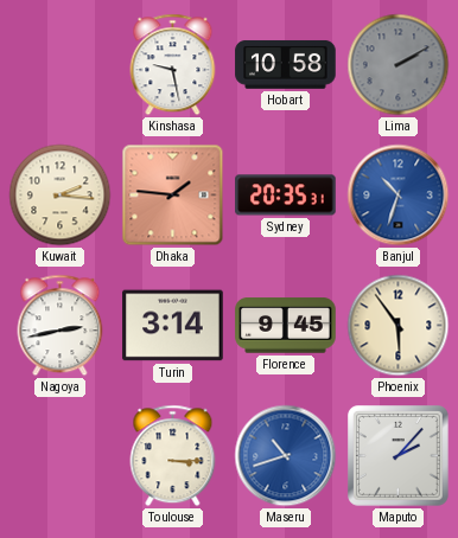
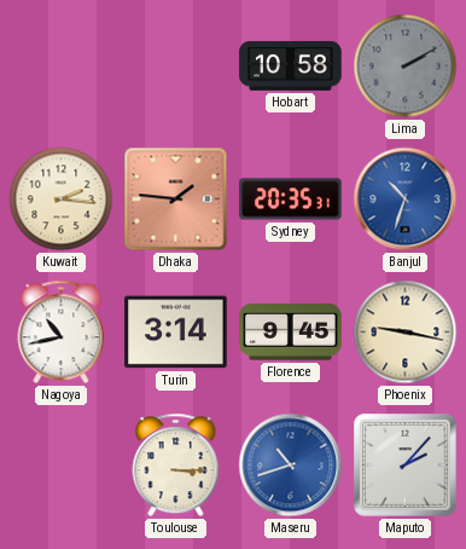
Kinshasa: 9:28 -> none (173, 65)
Nagoya: 2:43 -> 10:43 (62, 333)
Phoenix: 5:54 -> 9:17 (406, 333)
